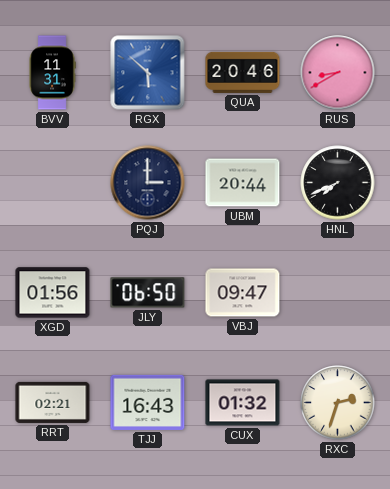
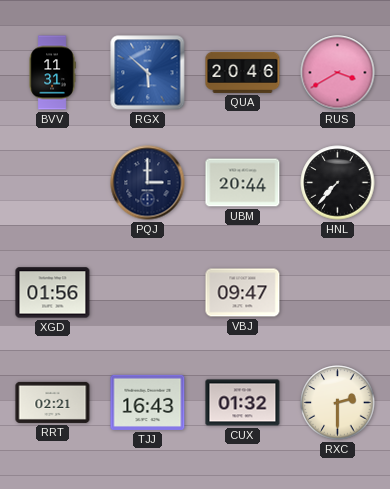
RUS: 8:40 -> 3:40 (338, 73)
HNL: 7:41 -> 7:37 (338, 183)
JLY: 06:50 -> none (148, 293)
RXC: 2:33 -> 2:30 (338, 403)
